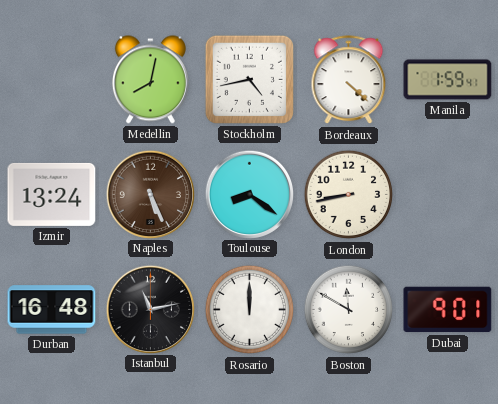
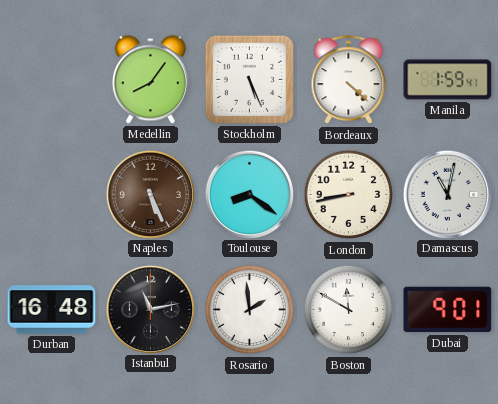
Medellin: 8:02 -> 8:06 (150, 80)
Stockholm: 4:43 -> 5:26 (249, 79)
Izmir: 13:24 -> none (52, 194)
Damascus: none -> 11:02 (447, 194)
Rosario: 12:00 -> 1:59 (250, 310)
